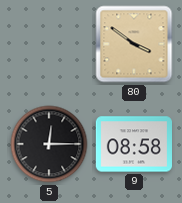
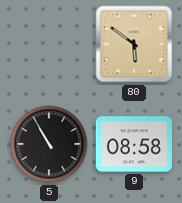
80: 3:51 -> 5:51 (134, 44)
5: 12:15 -> 10:55 (49, 144)
